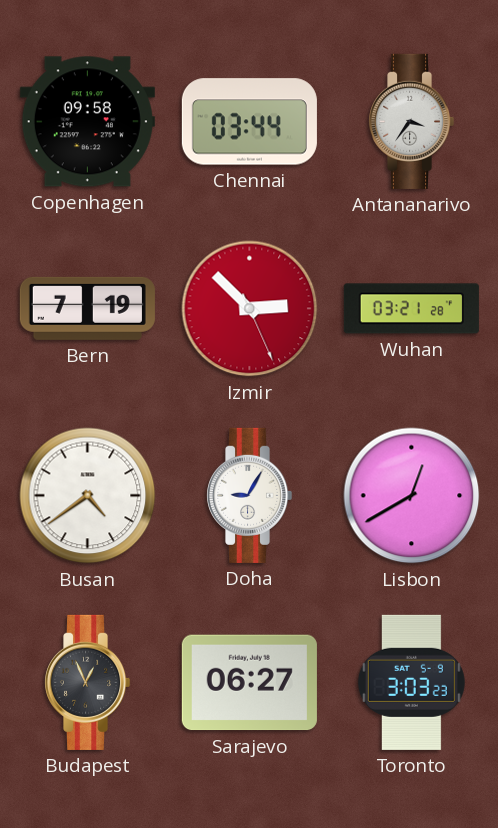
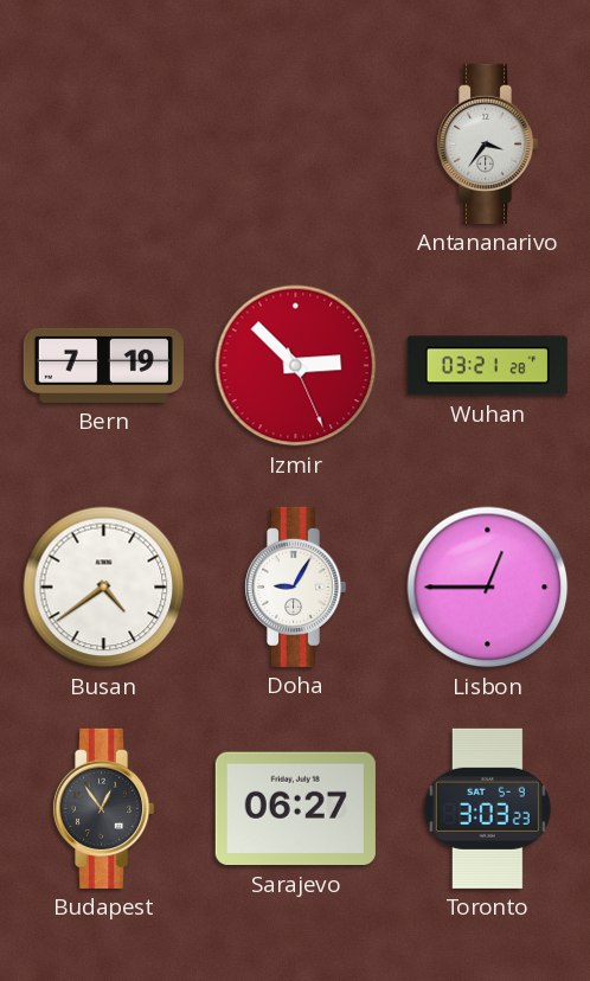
Copenhagen: 09:58 -> none (87, 122)
Chennai: 03:44 -> none (249, 122)
Lisbon: 12:40 -> 12:45 (488, 588)
Budapest: 12:56 -> 12:54 (104, 808)
